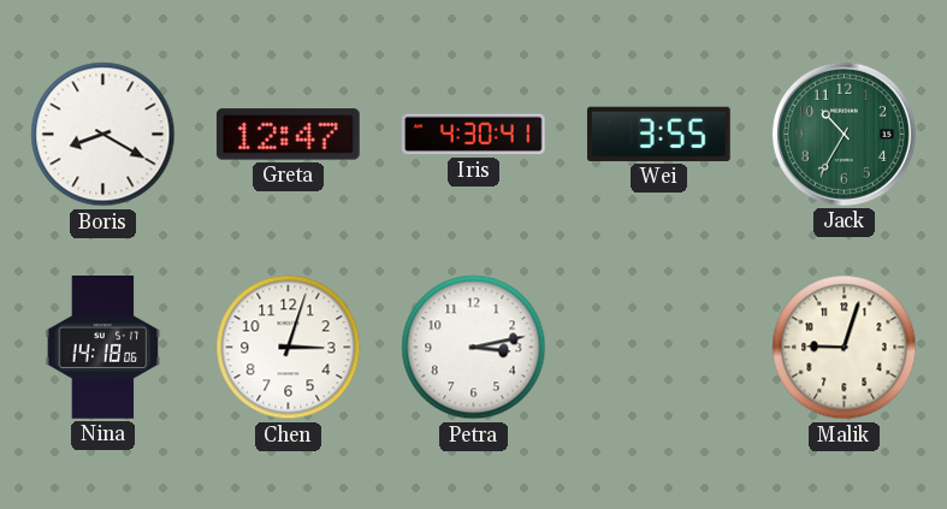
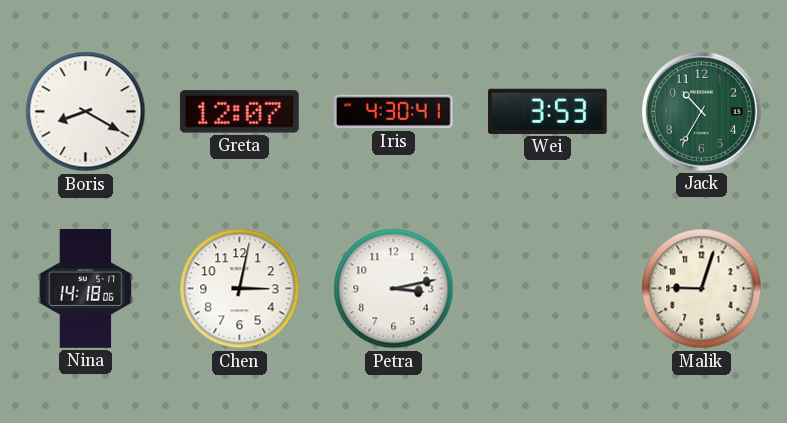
Greta: 12:47 -> 12:07 (239, 112)
Wei: 3:55 -> 3:53 (547, 111)
Chen: 3:03 -> 3:02 (240, 289)
